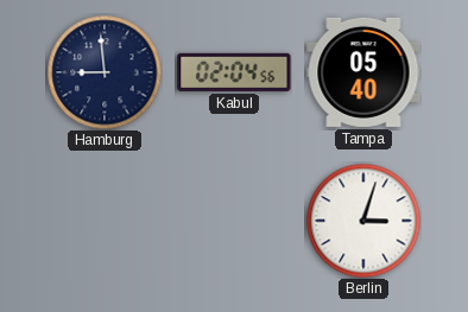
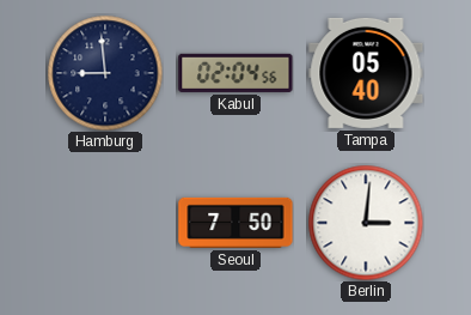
Seoul: none -> 7:50 (235, 223)
Berlin: 3:03 -> 3:01 (366, 223)
